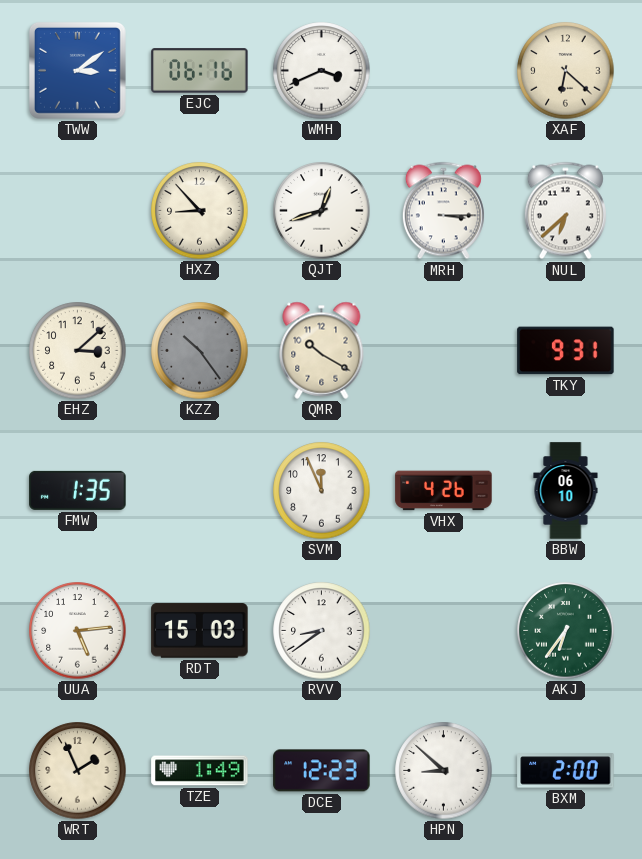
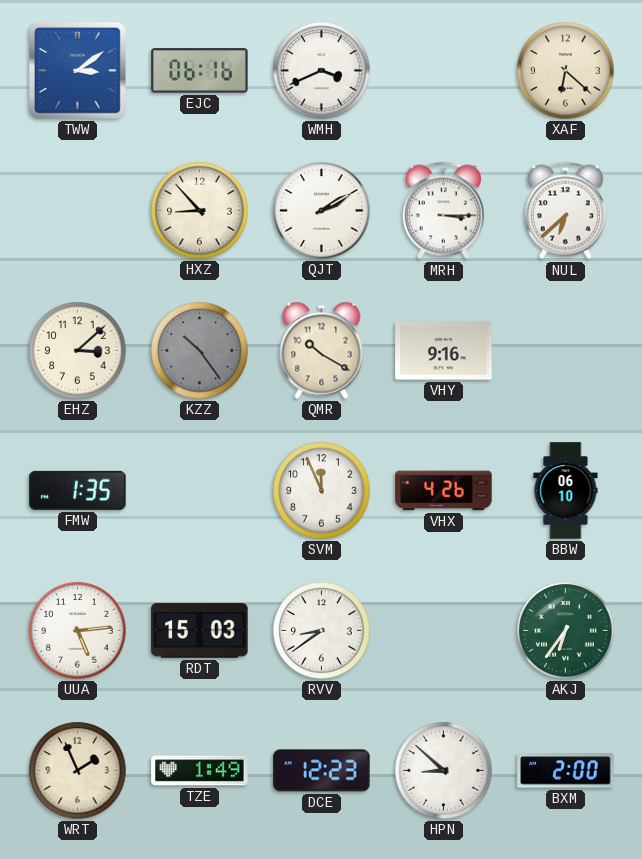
QJT: 12:42 -> 2:10 (322, 211)
VHY: none -> 9:16 (444, 351)
TKY: 9:31 -> none (566, 351)
